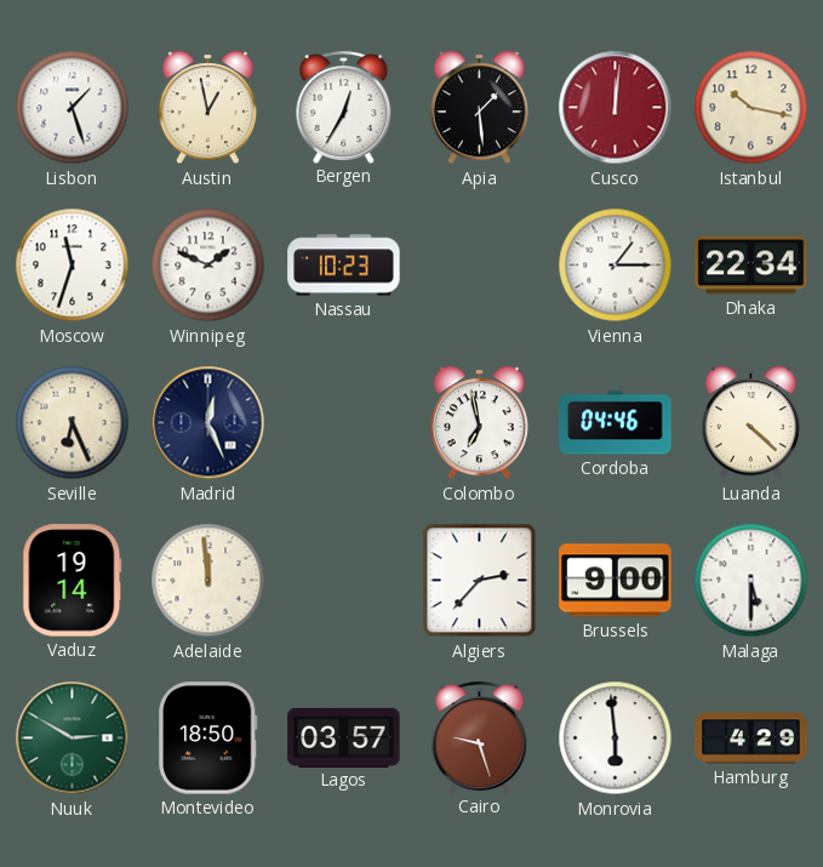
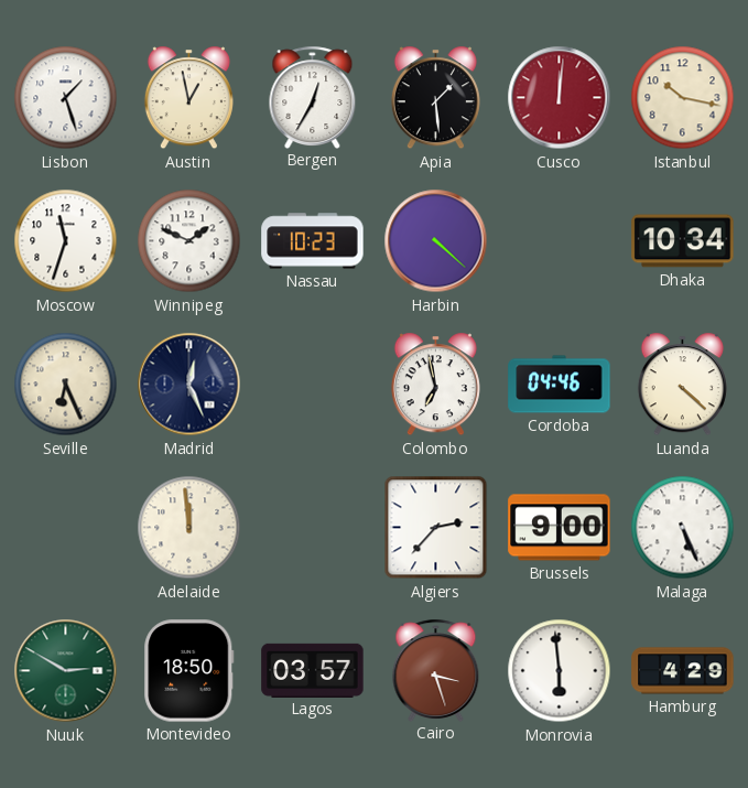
Harbin: none -> 4:22 (436, 241)
Vienna: 1:15 -> none (616, 266)
Dhaka: 22:34 -> 10:34 (683, 241)
Vaduz: 19:14 -> none (73, 581)
Malaga: 5:30 -> 5:26 (683, 528)
Cairo: 9:27 -> 3:27 (436, 670)
